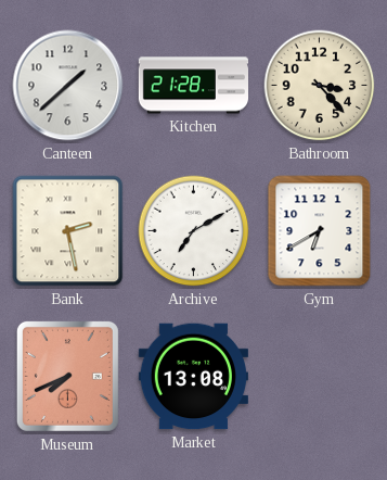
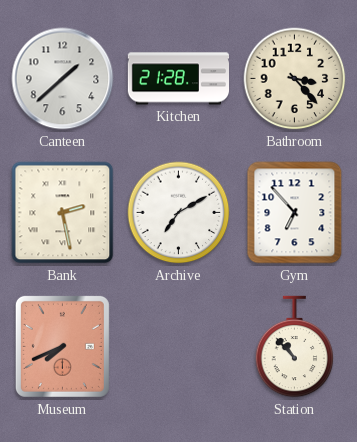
Gym: 6:40 -> 6:53 (295, 213)
Market: 13:08 -> none (193, 377)
Station: none -> 10:53 (295, 347)
